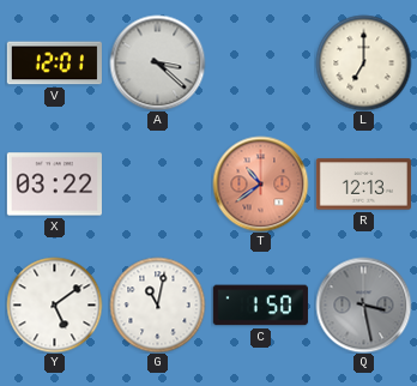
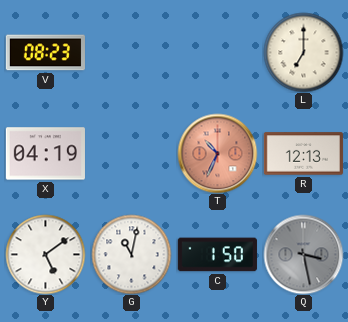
V: 12:01 -> 08:23 (45, 53)
A: 3:22 -> none (157, 62)
X: 03:22 -> 04:19 (45, 154)
T: 10:39 -> 10:34 (217, 153)
